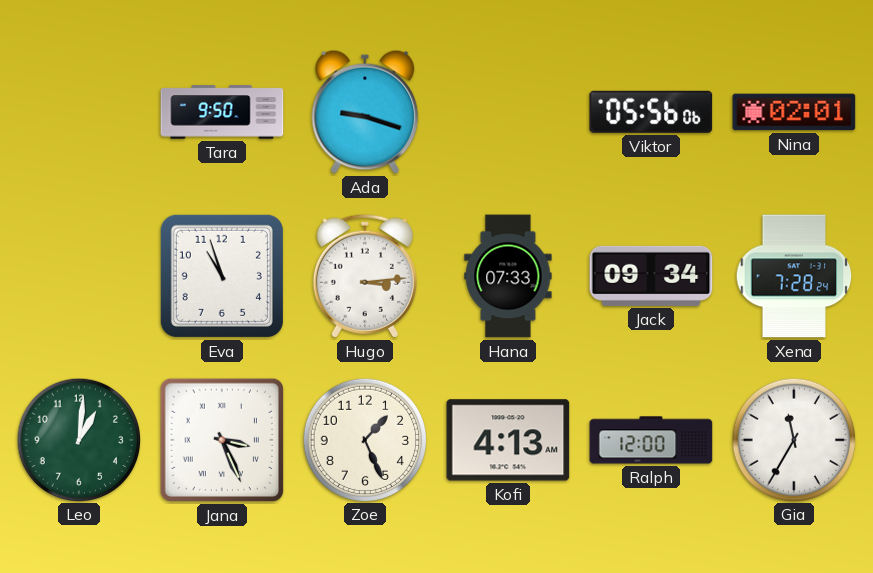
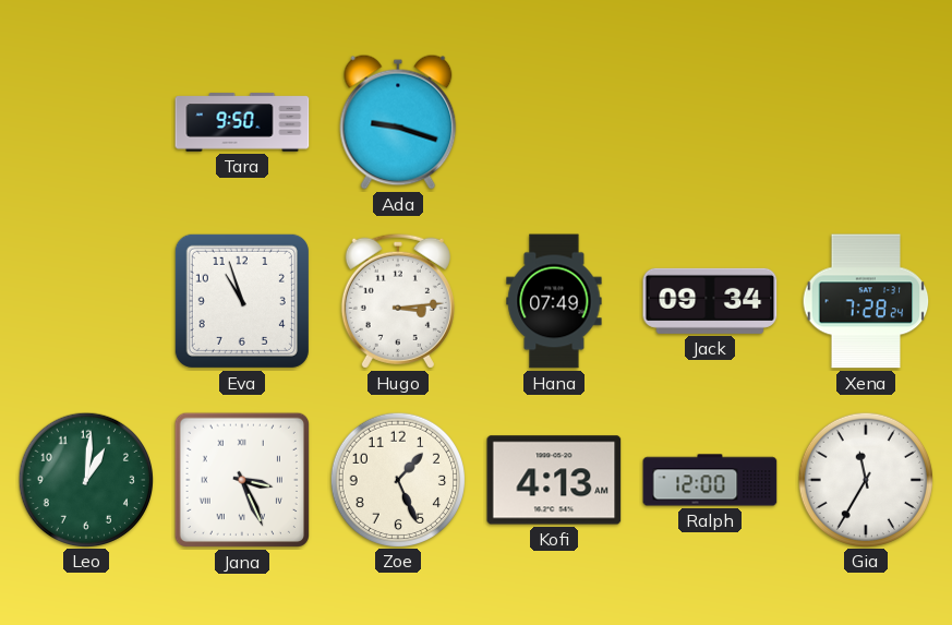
Viktor: 05:56 -> none (651, 112)
Nina: 02:01 -> none (794, 112)
Hana: 07:33 -> 07:49 (554, 301)
